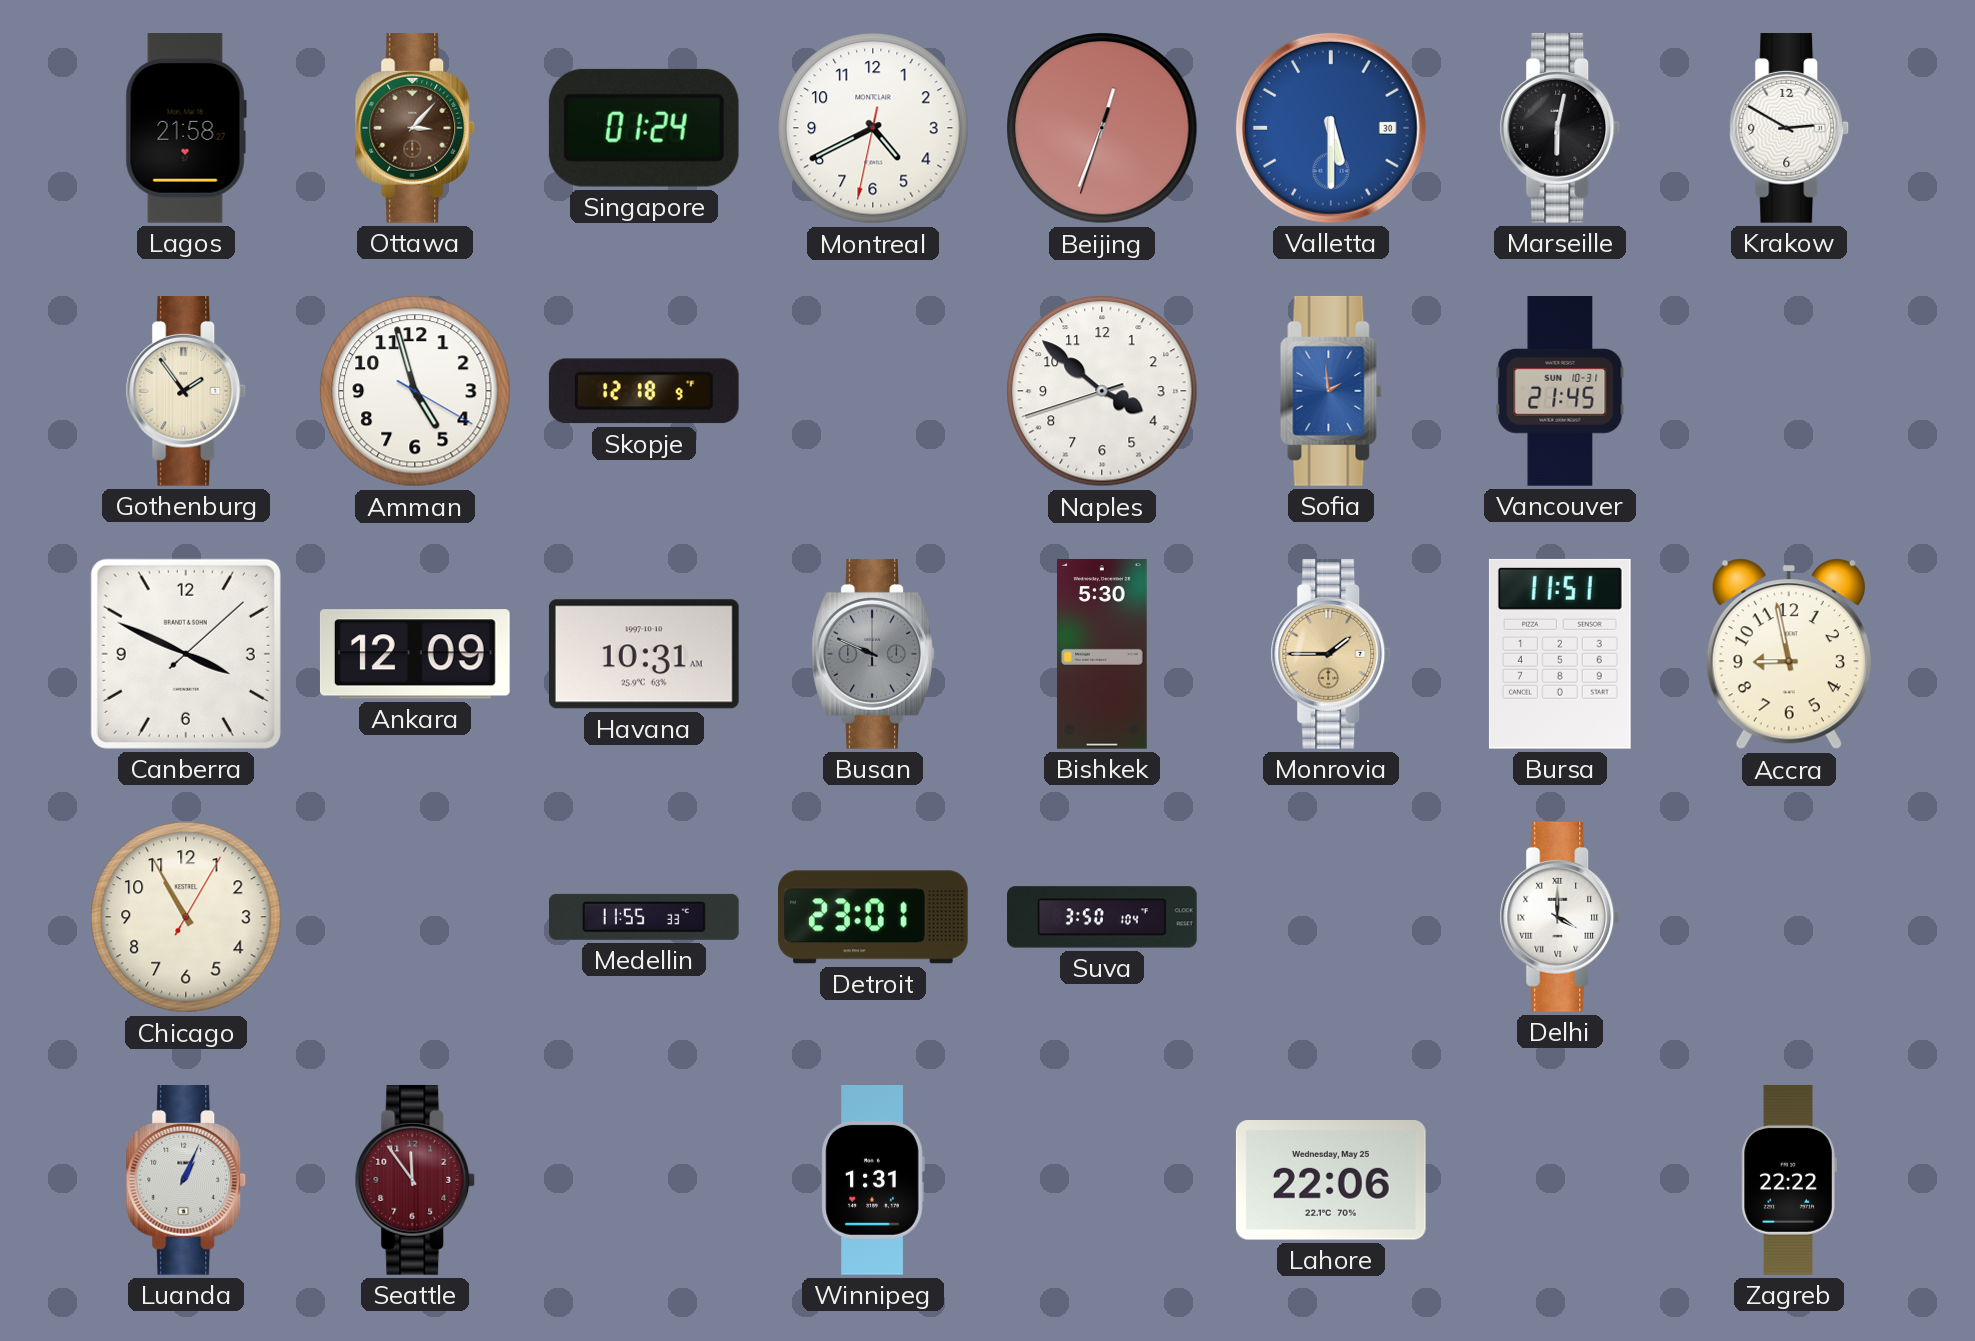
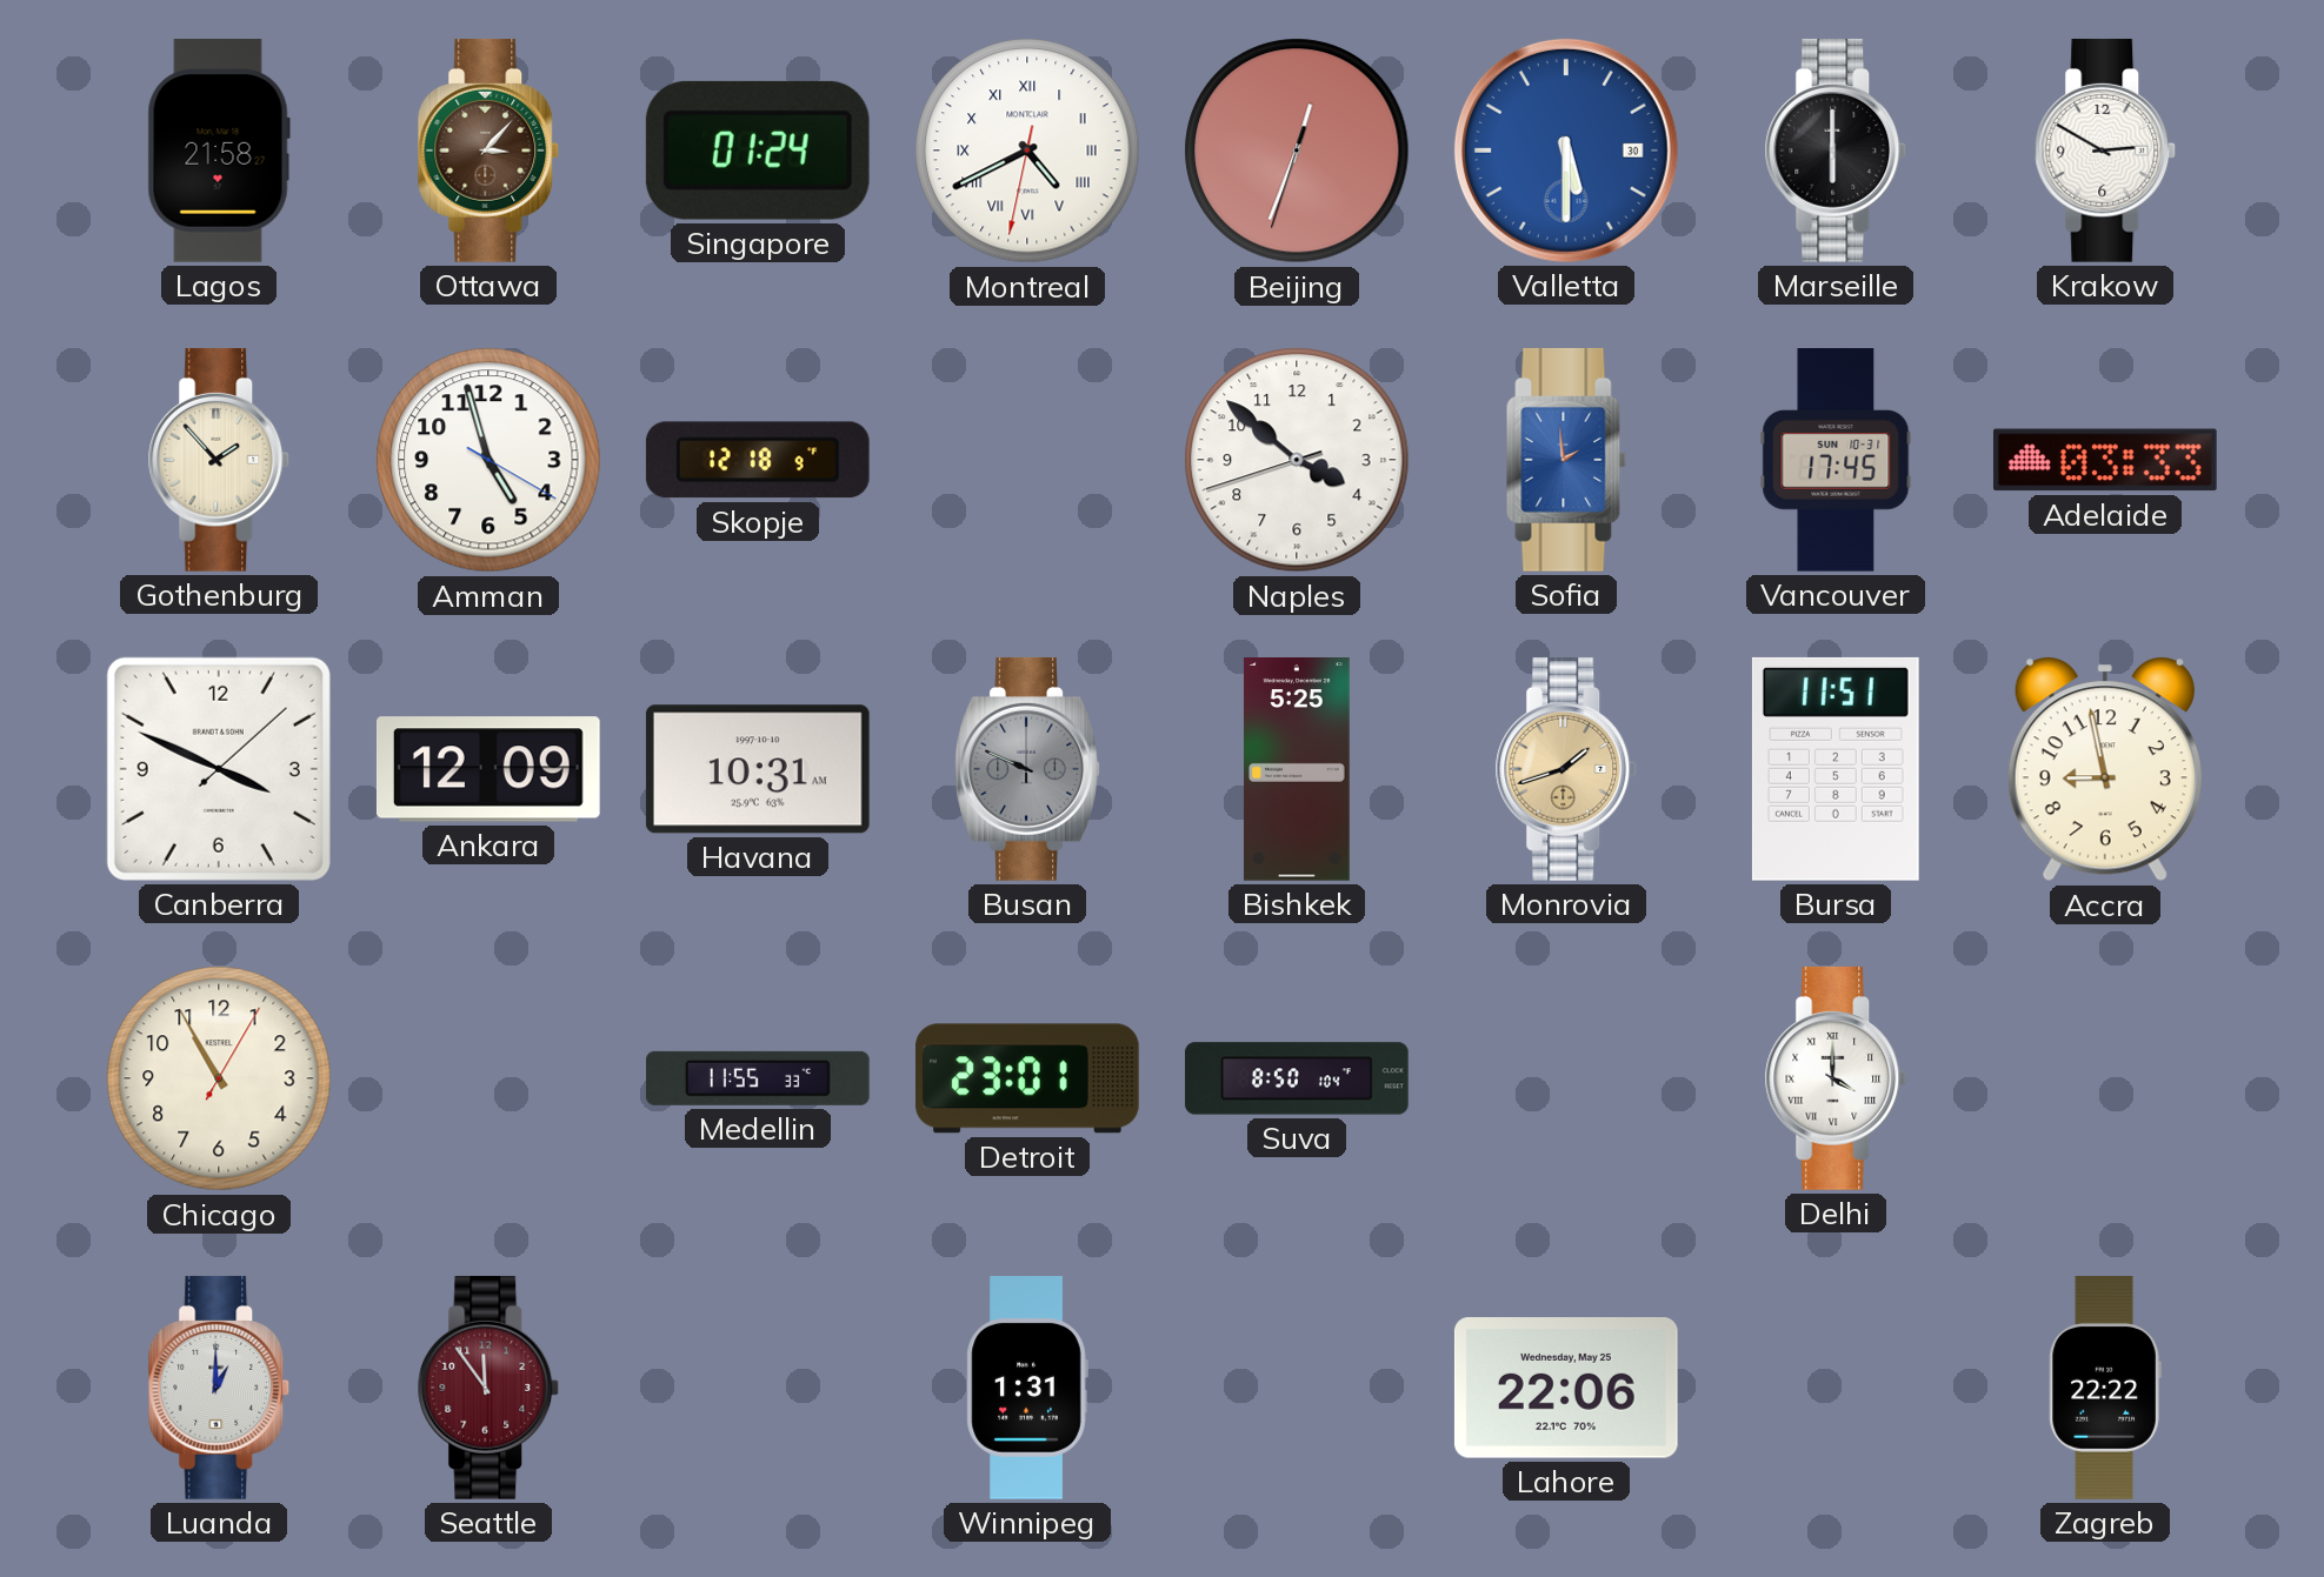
Montreal numerals: Arabic -> Roman (1027, 151)
Marseille: 6:02 -> 6:00 (1836, 151)
Gothenburg: 1:54 -> 1:53 (219, 460)
Vancouver: 21:45 -> 17:45 (1836, 461)
Adelaide: none -> 03:33 (2105, 460)
Bishkek: 5:30 -> 5:25 (1297, 770)
Monrovia: 1:45 -> 1:42 (1566, 769)
Suva: 3:50 -> 8:50 (1297, 1078)
Luanda: 1:04 -> 1:00 (219, 1388)
